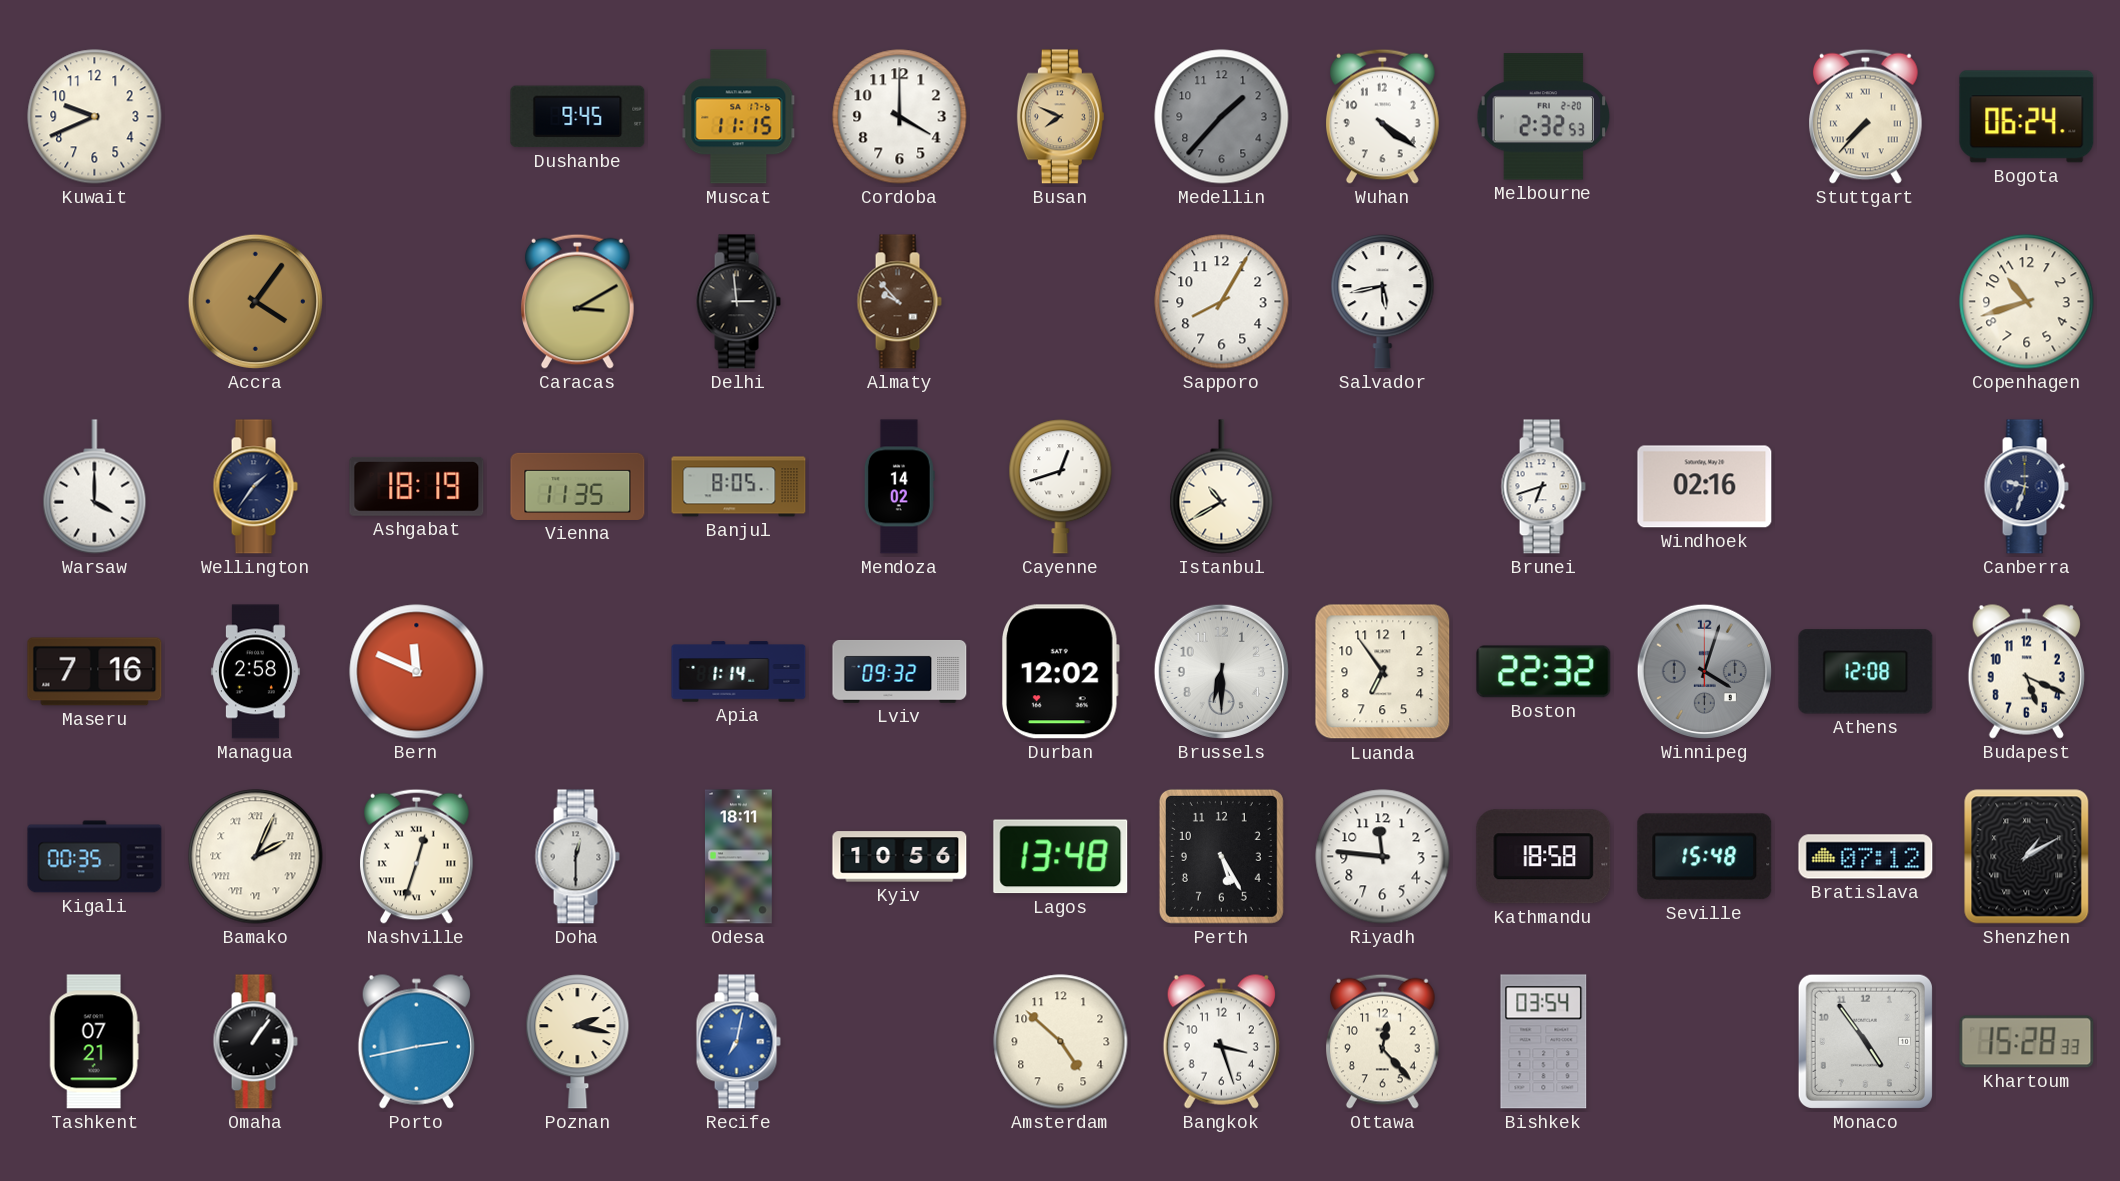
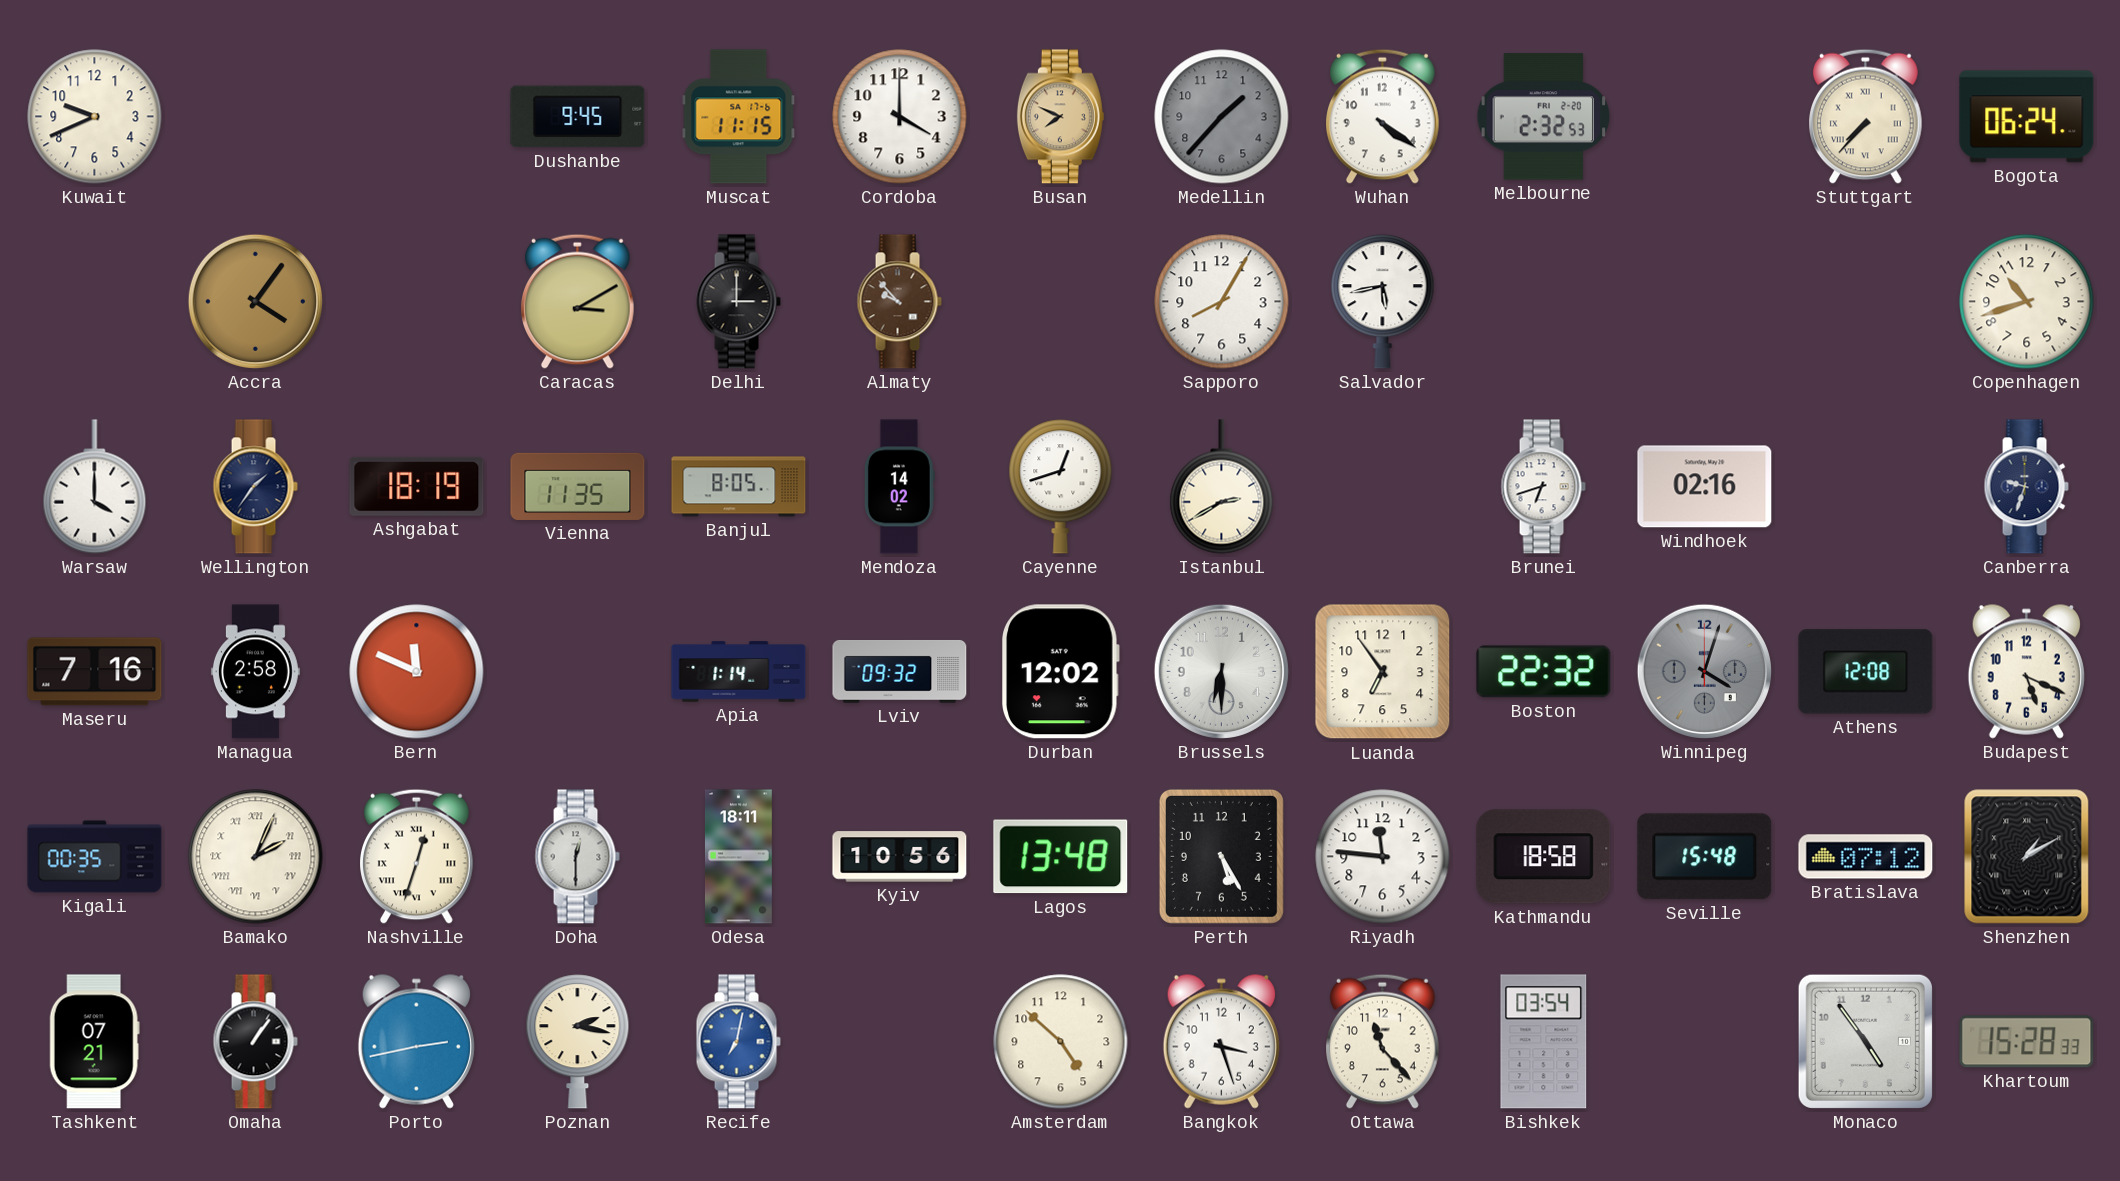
Delhi: 2:59 -> 3:00 (738, 302)
Istanbul: 10:40 -> 2:40 (1222, 487)
Ottawa: 12:23 -> 11:23 (1383, 1041)
